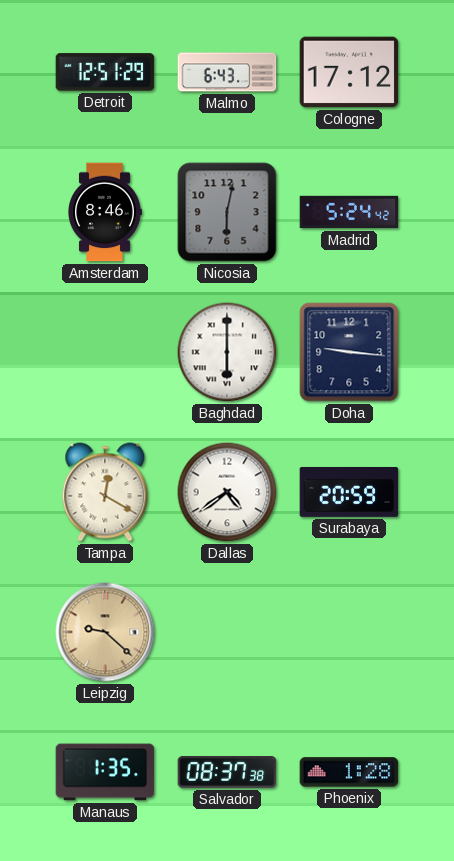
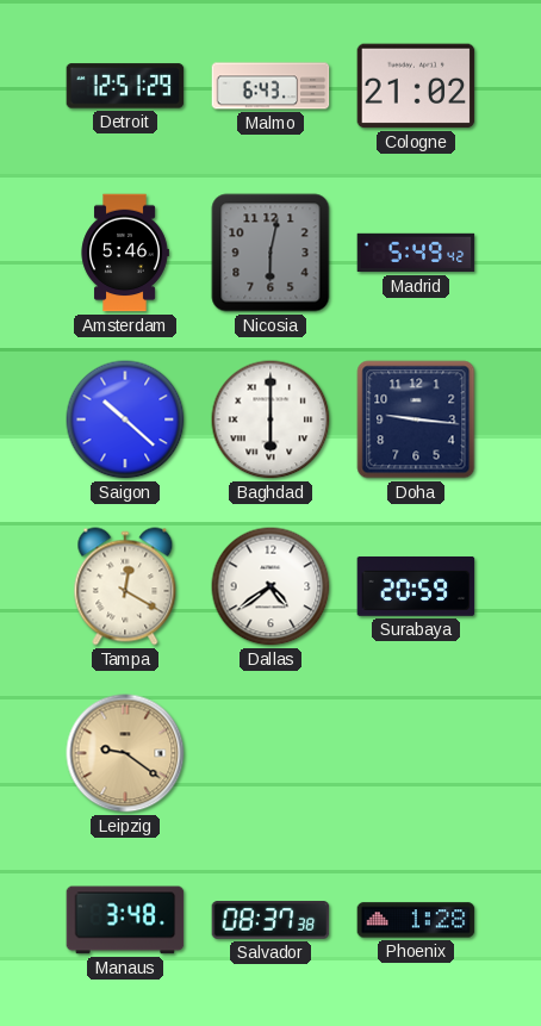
Cologne: 17:12 -> 21:02 (416, 86)
Amsterdam: 8:46 -> 5:46 (125, 253)
Madrid: 5:24 -> 5:49 (416, 253)
Saigon: none -> 10:22 (125, 419)
Leipzig: 9:22 -> 9:21 (125, 753)
Manaus: 1:35 -> 3:48 (125, 920)
